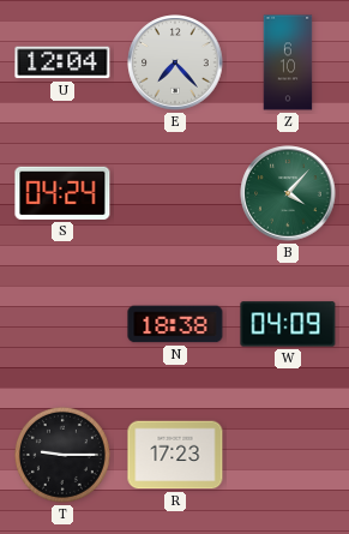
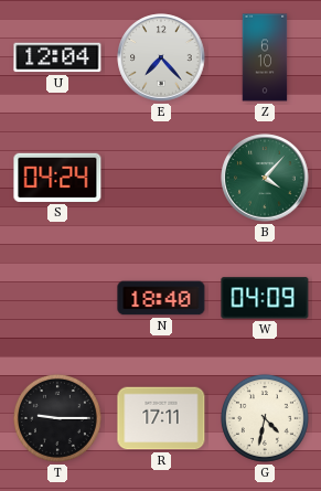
N: 18:38 -> 18:40 (161, 298)
R: 17:23 -> 17:11 (161, 418)
G: none -> 4:32 (265, 418)
